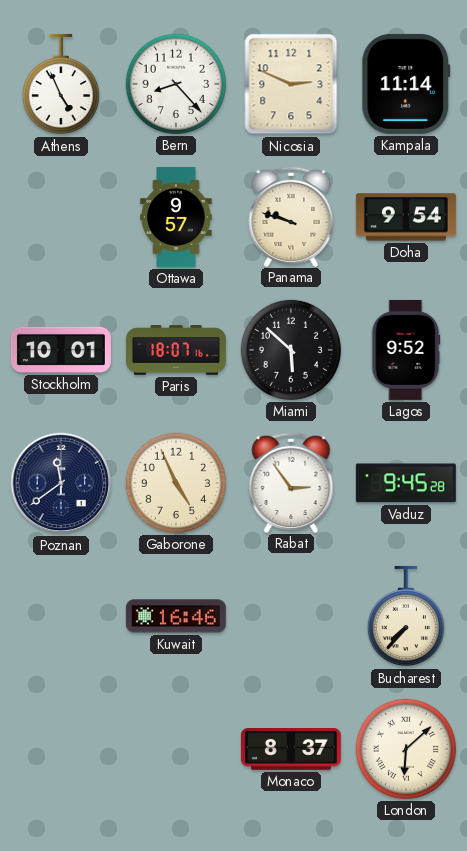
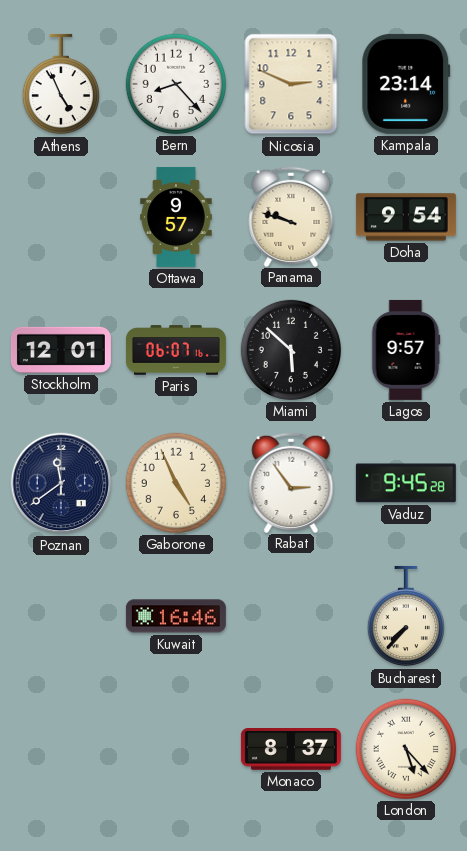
Kampala: 11:14 -> 23:14 (406, 84)
Stockholm: 10:01 -> 12:01 (61, 350)
Paris: 18:07 -> 06:07 (176, 350)
Lagos: 9:52 -> 9:57 (406, 350)
London: 6:08 -> 5:23 (406, 749)
